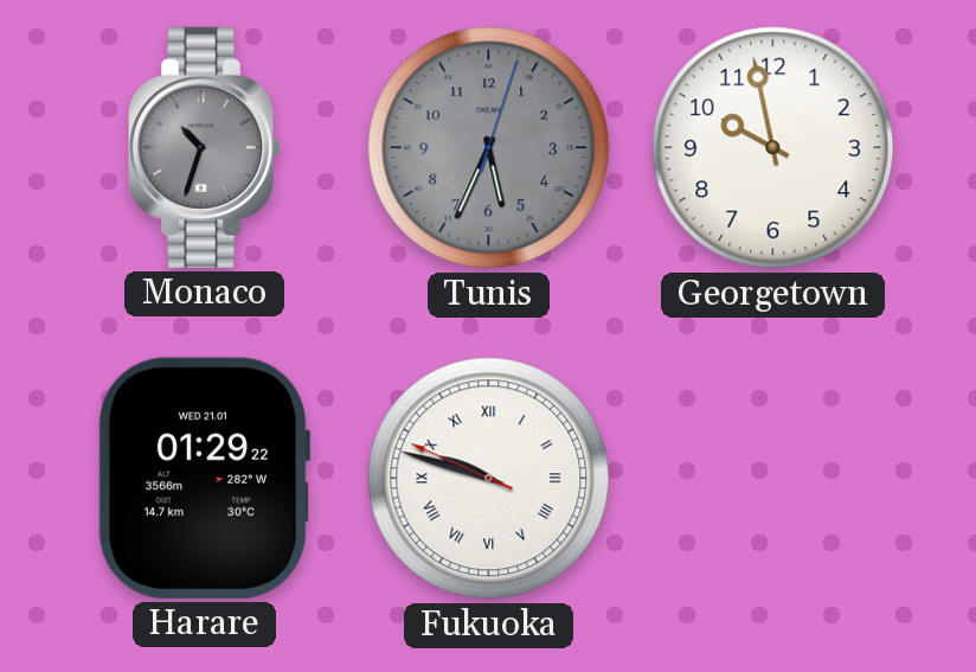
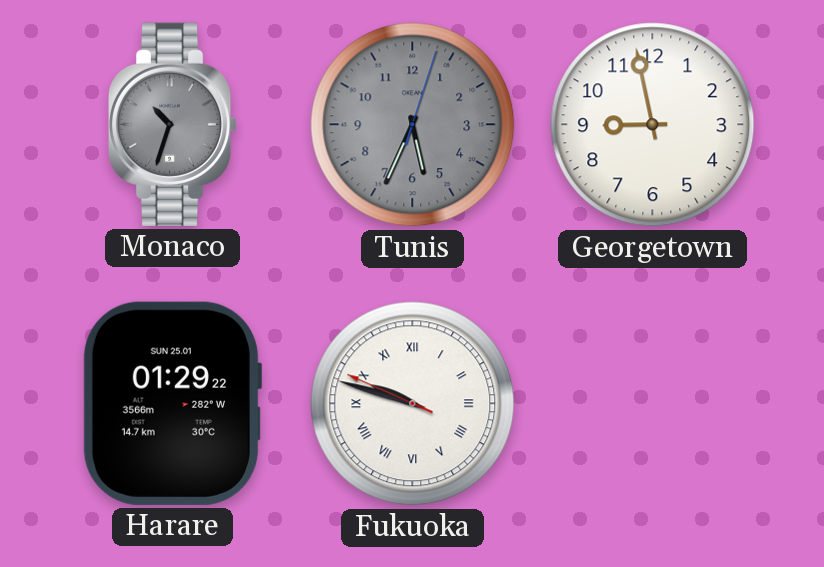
Georgetown: 9:58 -> 8:58 (653, 125)
Harare date: WED 21.01 -> SUN 25.01 (171, 403)
